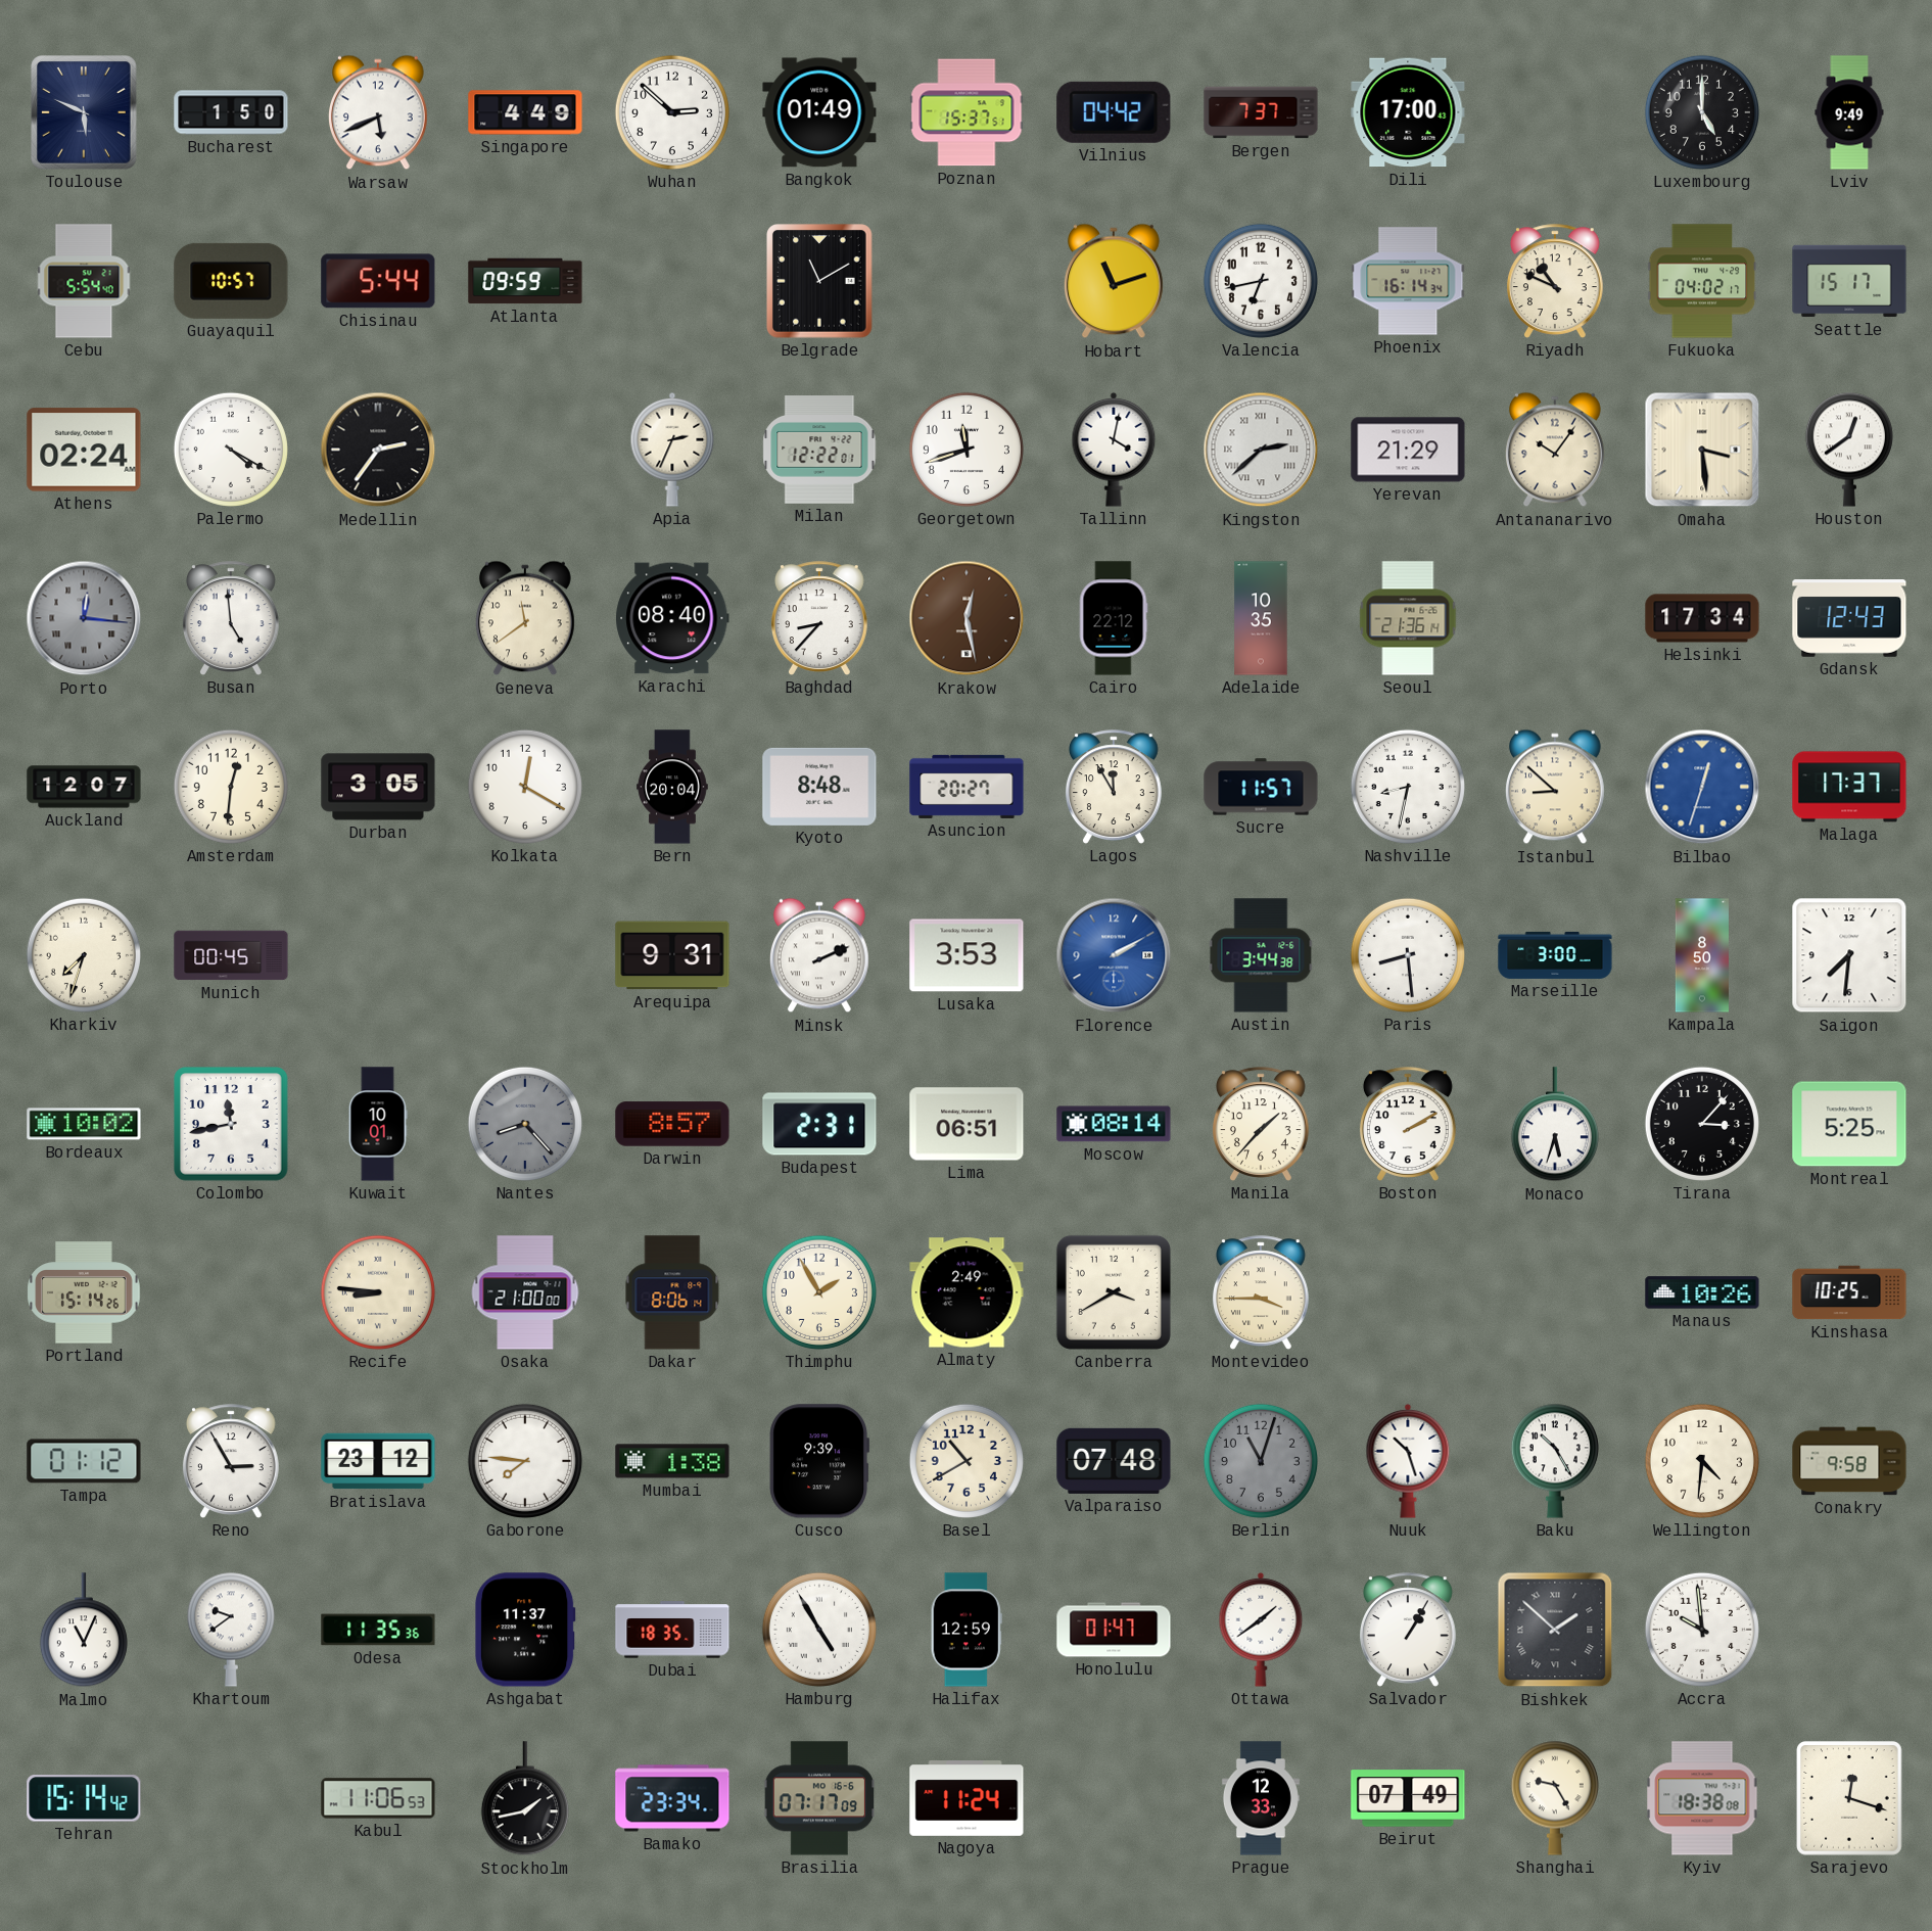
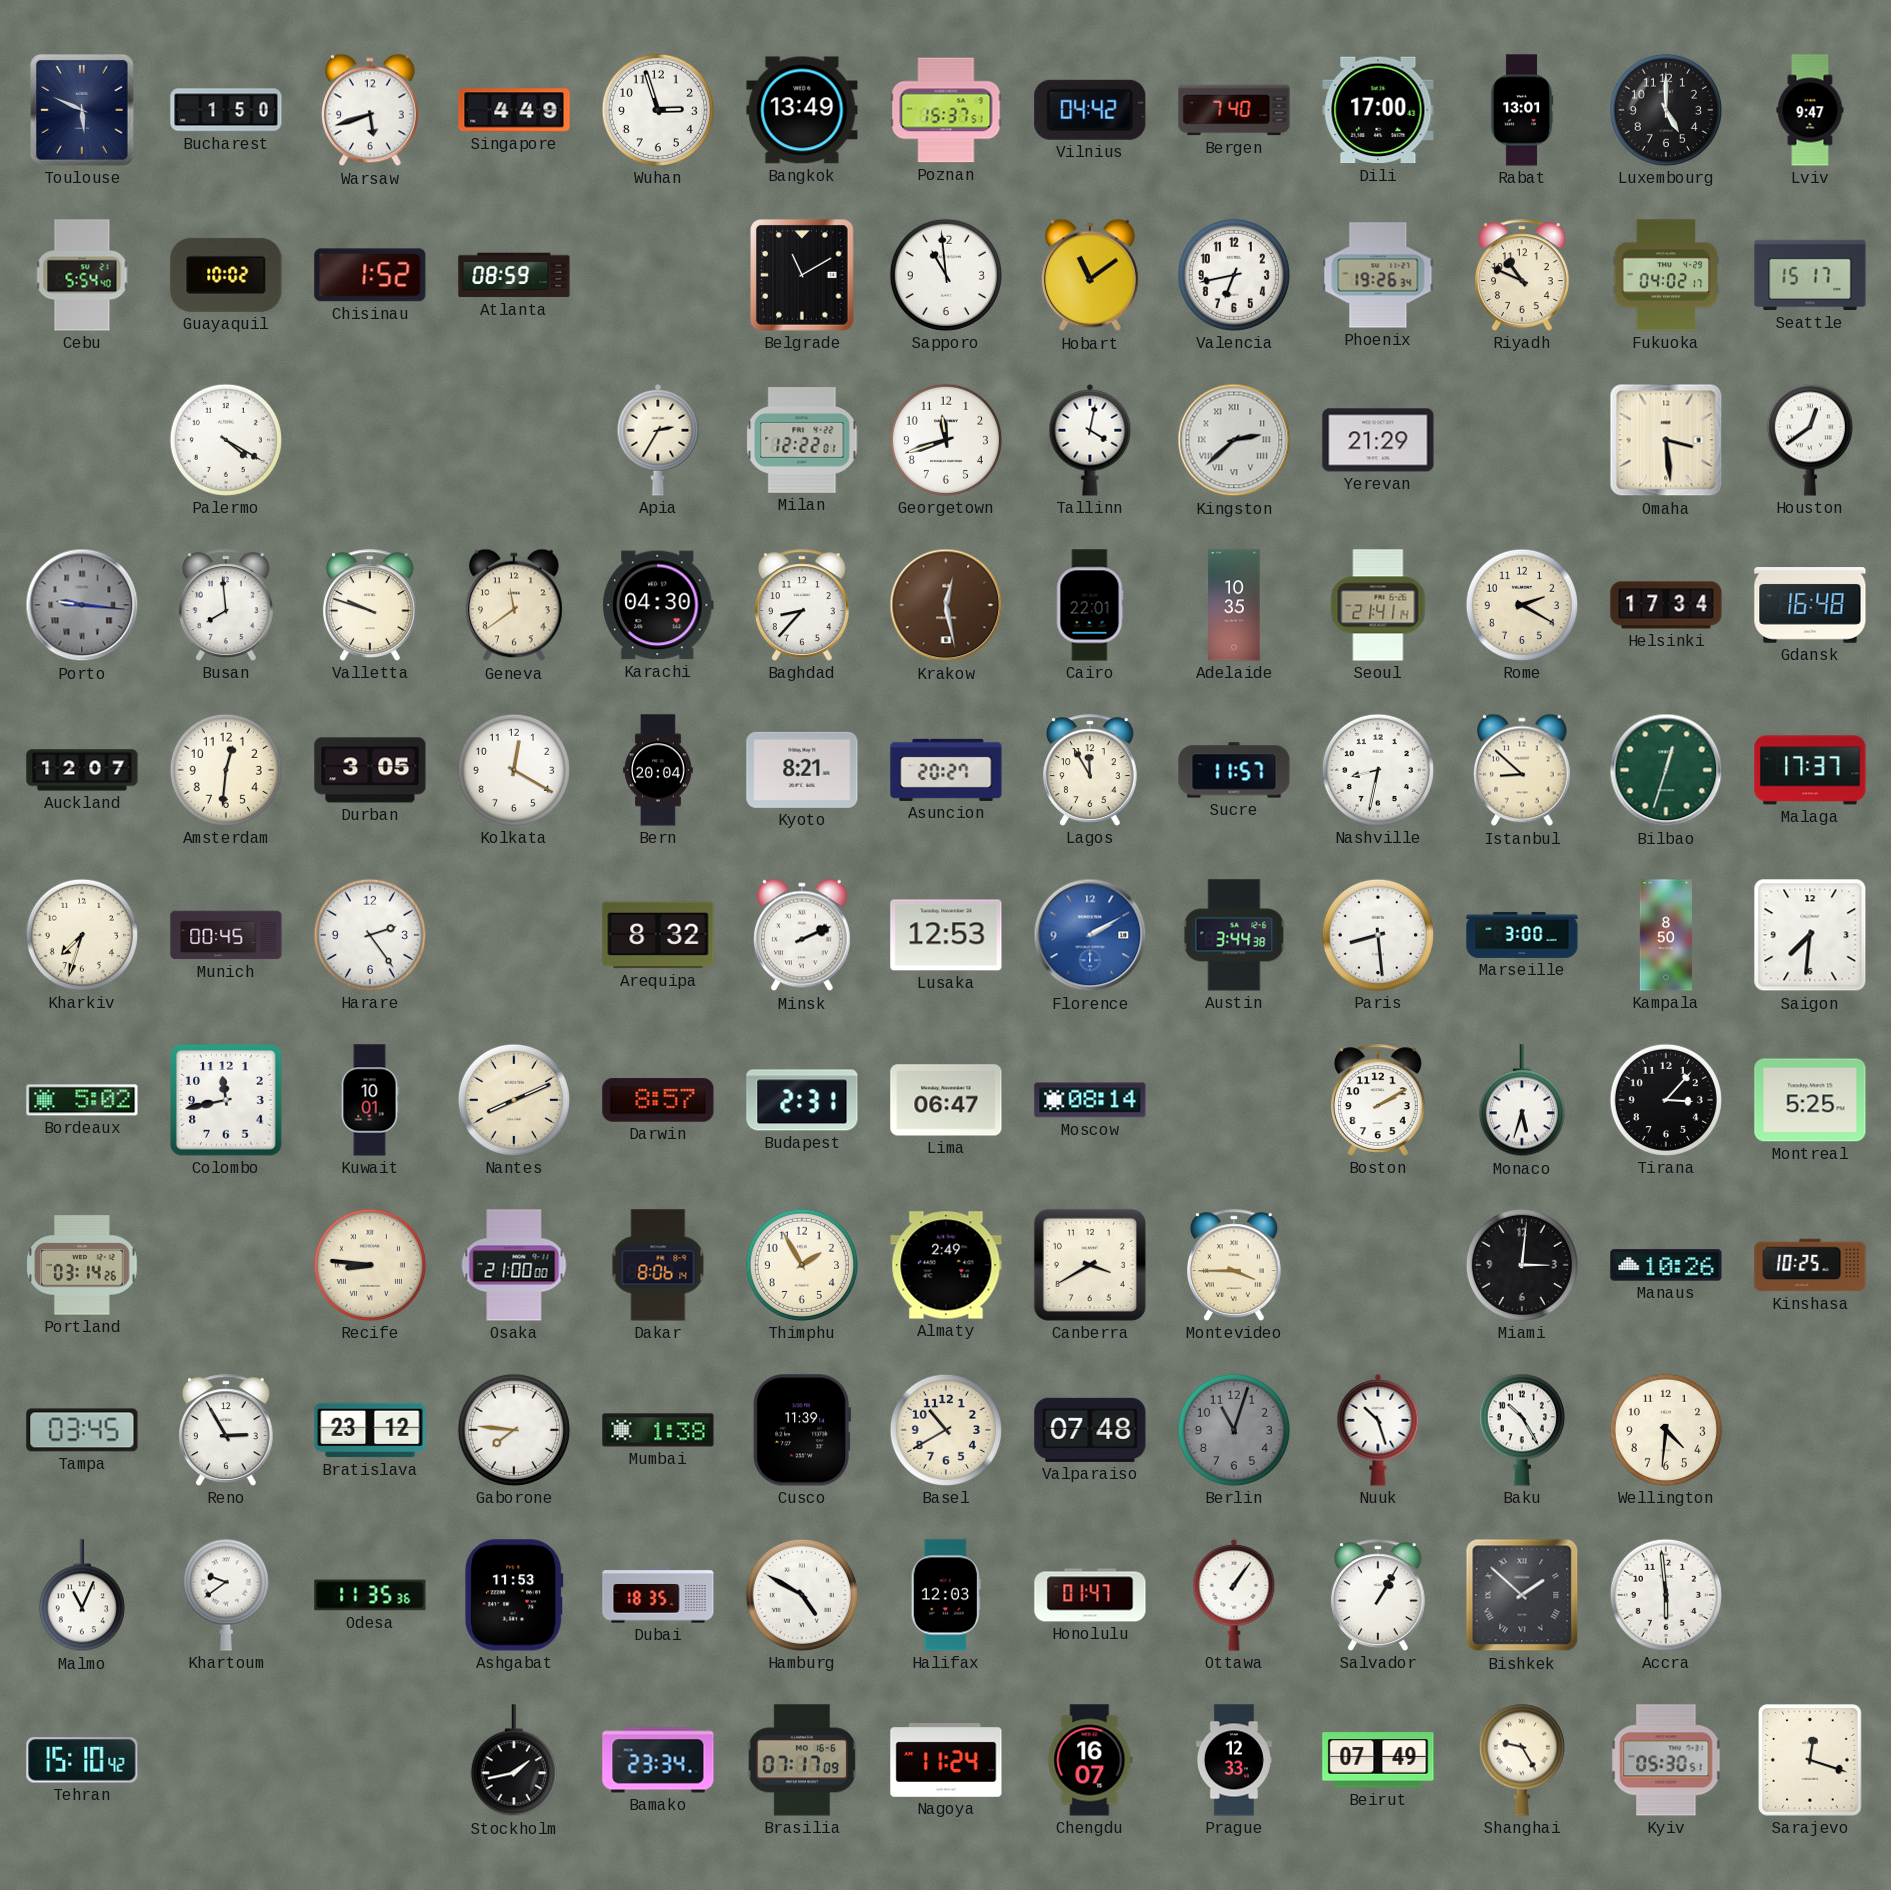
Warsaw: 5:41 -> 5:42 (370, 110)
Wuhan: 2:52 -> 2:57 (658, 110)
Bangkok: 01:49 -> 13:49 (802, 110)
Bergen: 7:37 -> 7:40 (1234, 110)
Rabat: none -> 13:01 (1522, 110)
Lviv: 9:49 -> 9:47 (1810, 110)
Guayaquil: 10:57 -> 10:02 (226, 275)
Chisinau: 5:44 -> 1:52 (370, 275)
Atlanta: 09:59 -> 08:59 (514, 275)
Sapporo: none -> 10:59 (946, 275)
Hobart: 11:12 -> 11:09 (1090, 275)
Phoenix: 16:14 -> 19:26 (1378, 275)
Athens: 02:24 -> none (84, 450)
Medellin: 2:36 -> none (378, 450)
Apia: 2:34 -> 2:35 (658, 440)
Antananarivo: 10:06 -> none (1555, 450)
Porto: 12:16 -> 9:16 (82, 605)
Busan: 4:59 -> 7:59 (226, 605)
Valletta: none -> 9:48 (370, 605)
Karachi: 08:40 -> 04:30 (658, 605)
Cairo: 22:12 -> 22:01 (1090, 605)
Seoul: 21:36 -> 21:41 (1378, 605)
Rome: none -> 2:20 (1522, 605)
Gdansk: 12:43 -> 16:48 (1810, 605)
Kyoto: 8:48 -> 8:21 (802, 770)
Bilbao dial: blue -> green (1666, 770)
Harare: none -> 2:24 (370, 935)
Arequipa: 9:31 -> 8:32 (658, 935)
Lusaka: 3:53 -> 12:53 (946, 935)
Bordeaux: 10:02 -> 5:02 (82, 1100)
Nantes: 8:23 -> 8:11 (514, 1100)
Nantes dial: grey -> cream (514, 1100)
Lima: 06:51 -> 06:47 (946, 1100)
Manila: 1:37 -> none (1261, 1124)
Portland: 15:14 -> 03:14 (82, 1265)
Miami: none -> 3:01 (1522, 1265)
Tampa: 01:12 -> 03:45 (82, 1430)
Cusco: 9:39 -> 11:39 (802, 1430)
Conakry: 9:58 -> none (1849, 1461)
Ashgabat: 11:37 -> 11:53 (514, 1595)
Hamburg: 4:55 -> 4:50 (802, 1595)
Halifax: 12:59 -> 12:03 (946, 1595)
Ottawa: 1:39 -> 1:06 (1234, 1595)
Accra: 9:59 -> 5:59 (1666, 1595)
Tehran: 15:14 -> 15:10 (82, 1760)
Kabul: 11:06 -> none (378, 1798)
Chengdu: none -> 16:07 (1090, 1760)
Kyiv: 18:38 -> 05:30 (1666, 1760)
